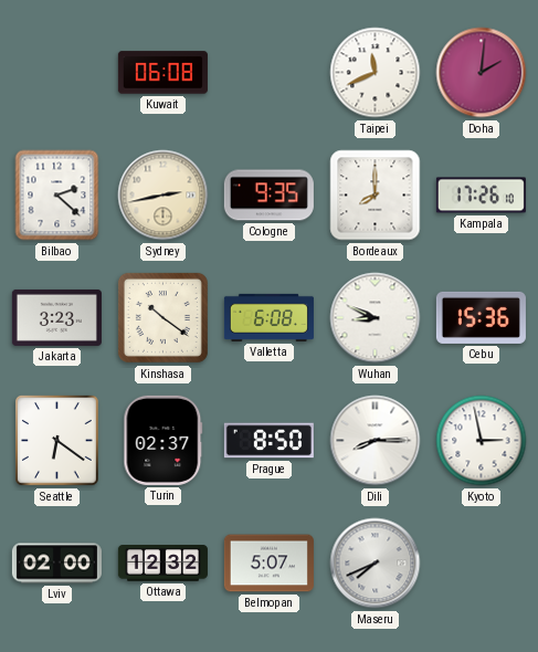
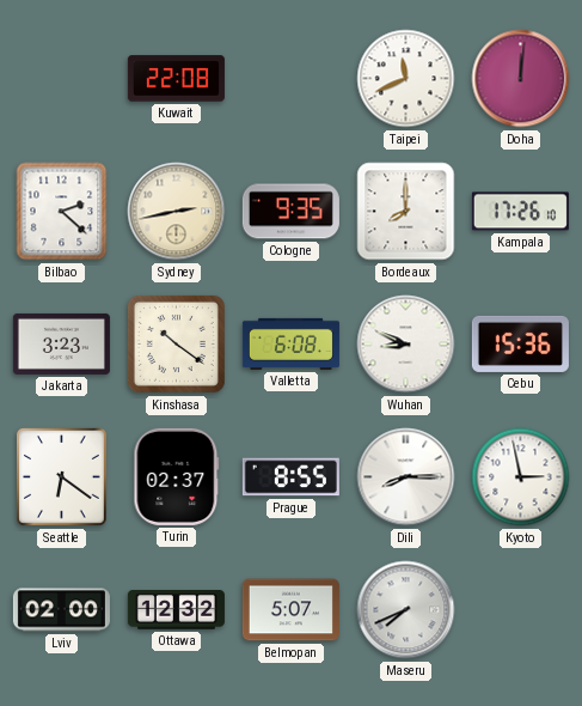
Kuwait: 06:08 -> 22:08 (176, 79)
Doha: 2:01 -> 12:01 (521, 79)
Prague: 8:50 -> 8:55 (290, 477)
